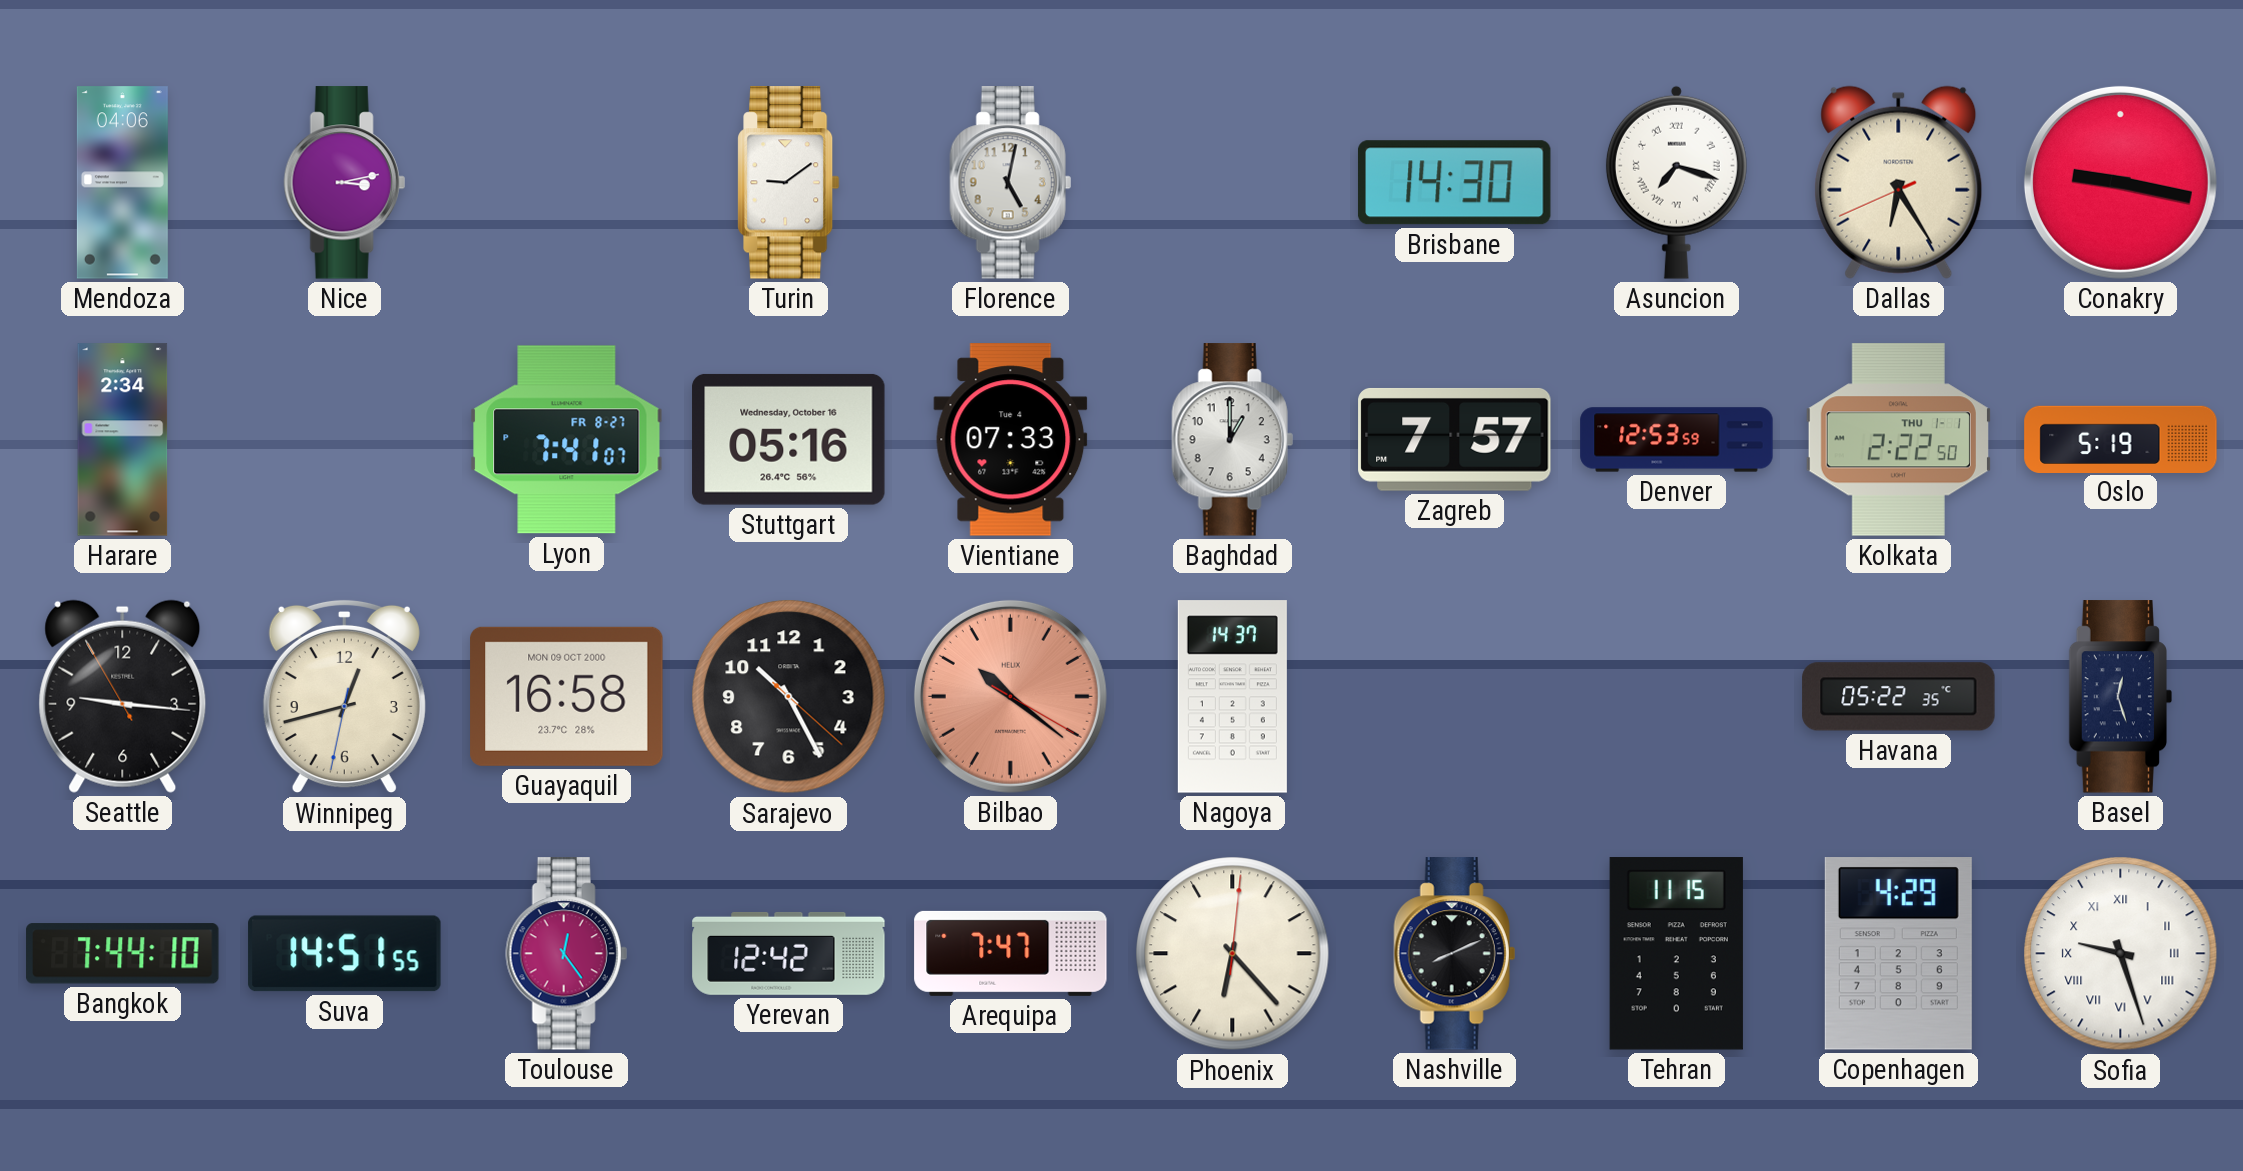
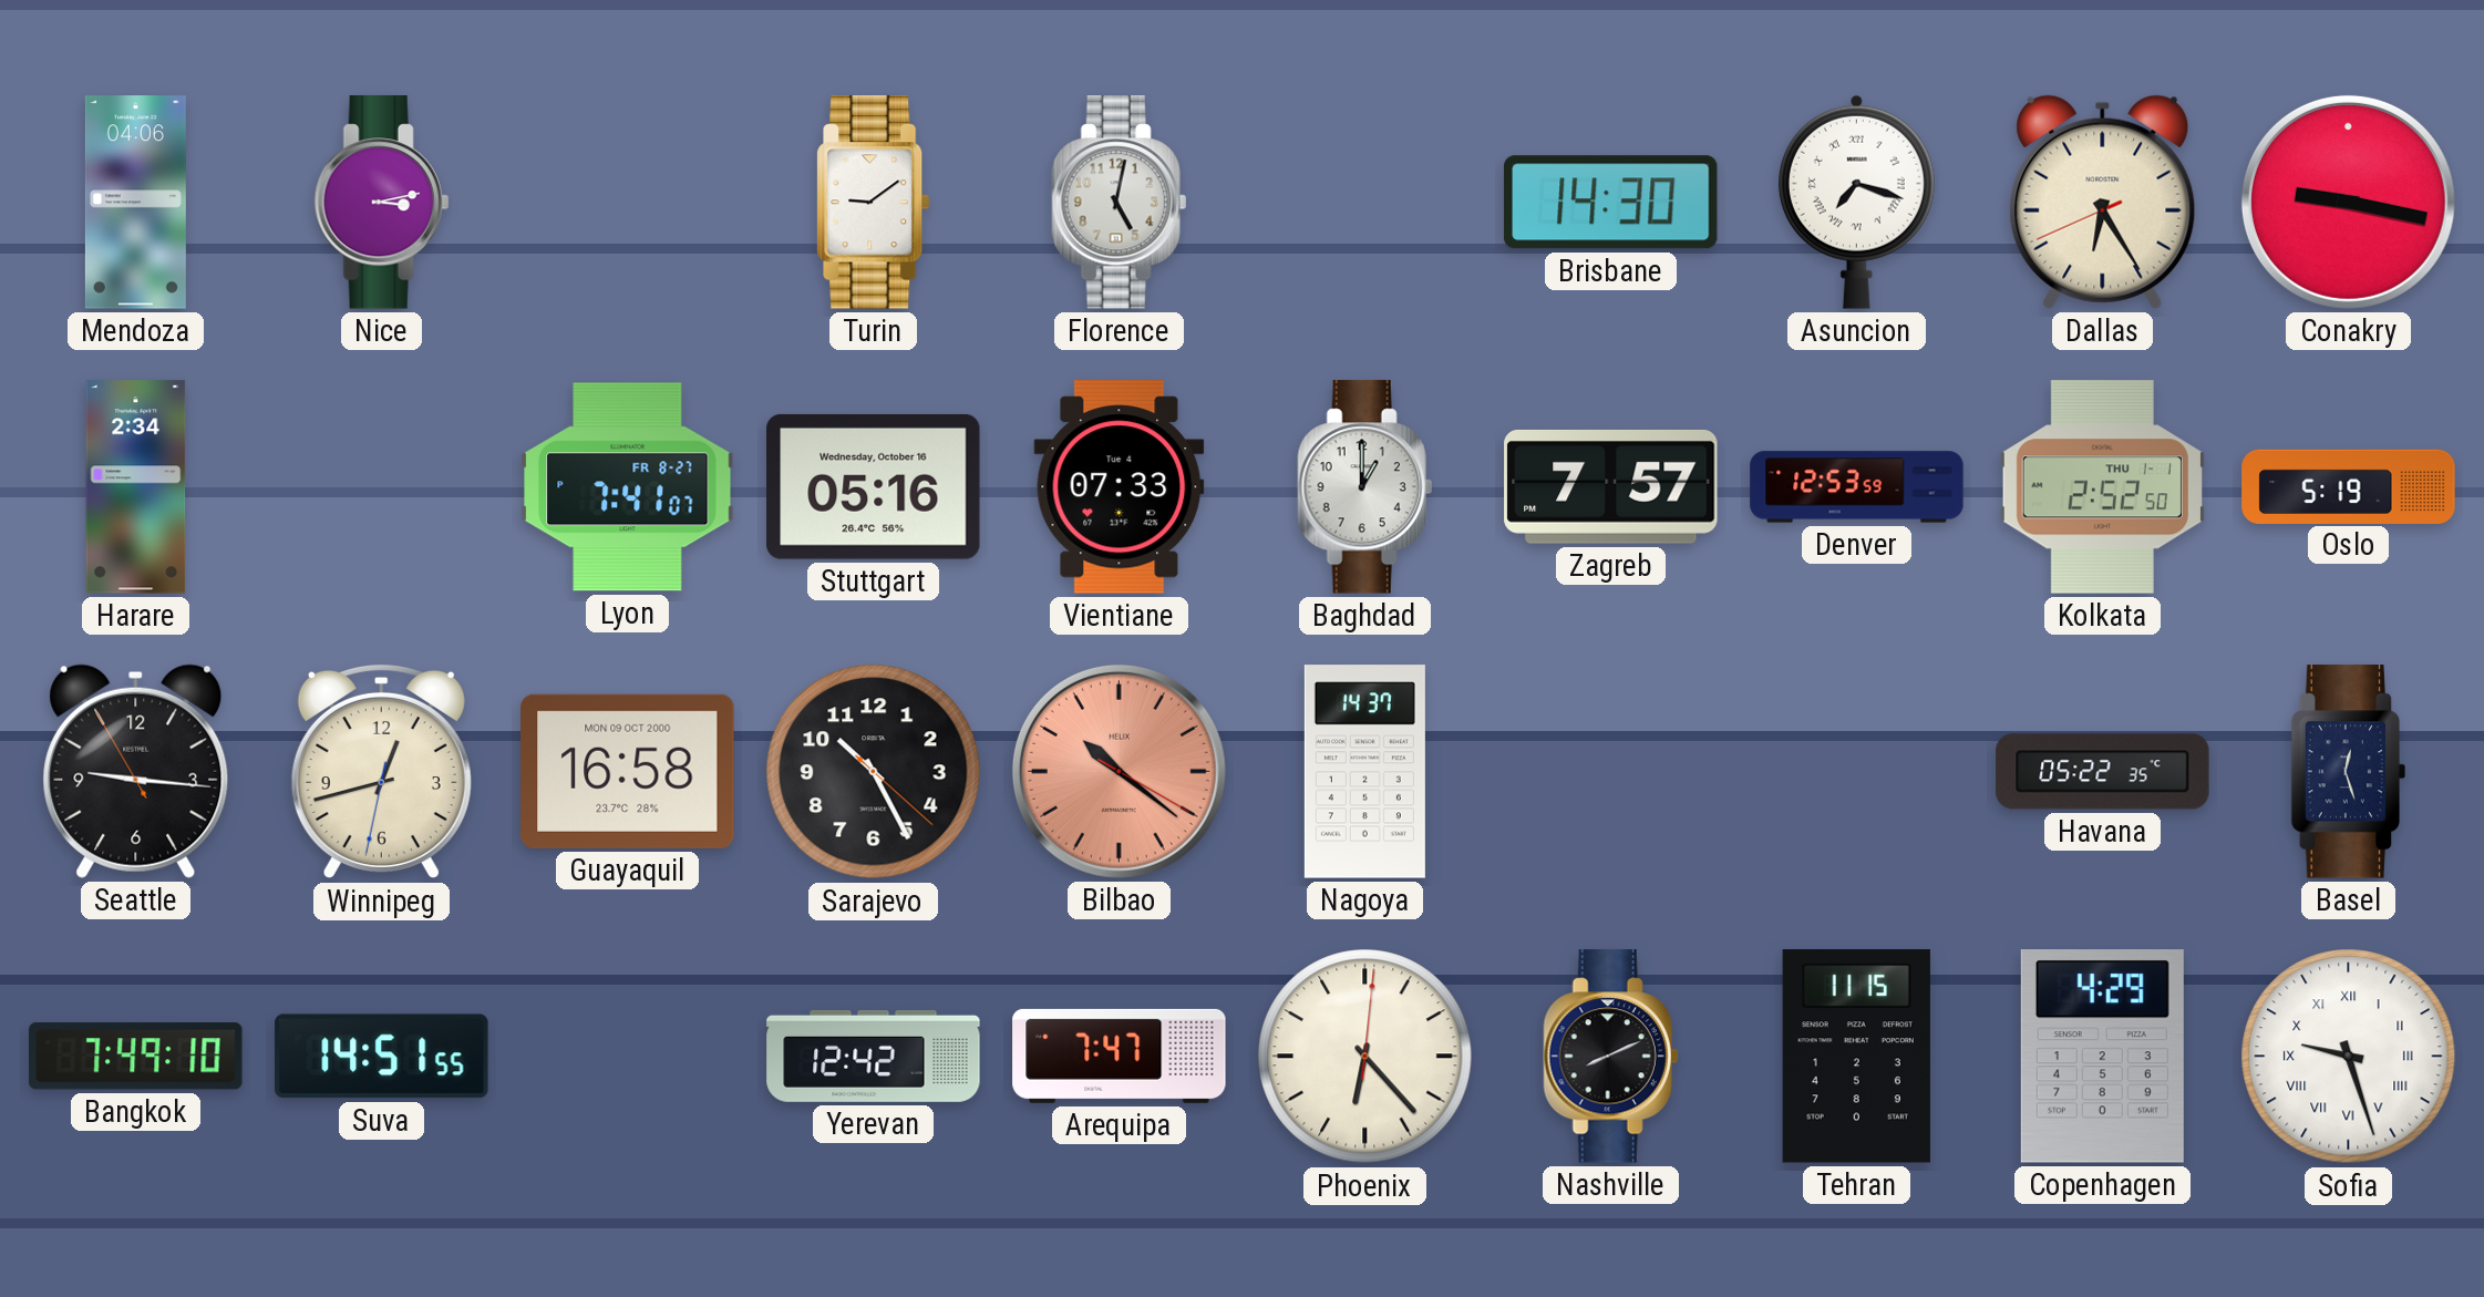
Kolkata: 2:22 -> 2:52 (2102, 487)
Bangkok: 7:44 -> 7:49 (136, 1057)
Toulouse: 12:24 -> none (566, 954)
